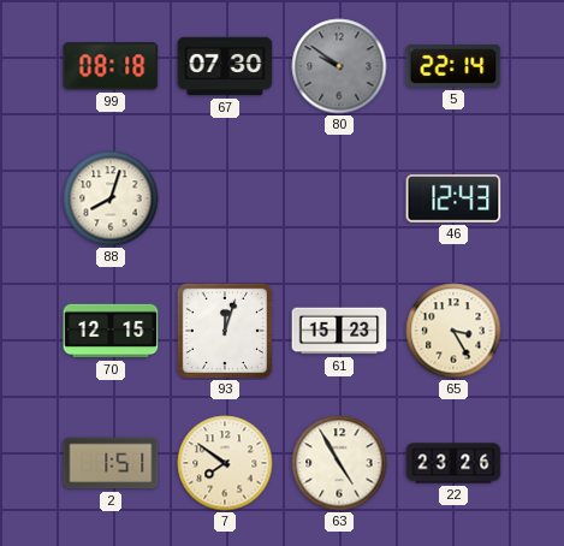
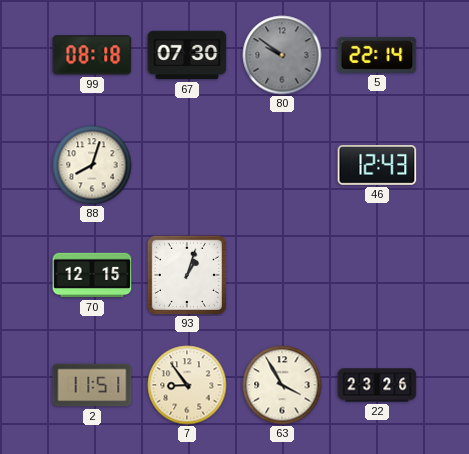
93: 12:03 -> 1:03 (187, 275)
61: 15:23 -> none (339, 331)
65: 3:25 -> none (453, 331)
2: 1:51 -> 11:51 (92, 385)
7: 7:51 -> 8:54 (187, 385)
63: 4:55 -> 3:55 (282, 385)
